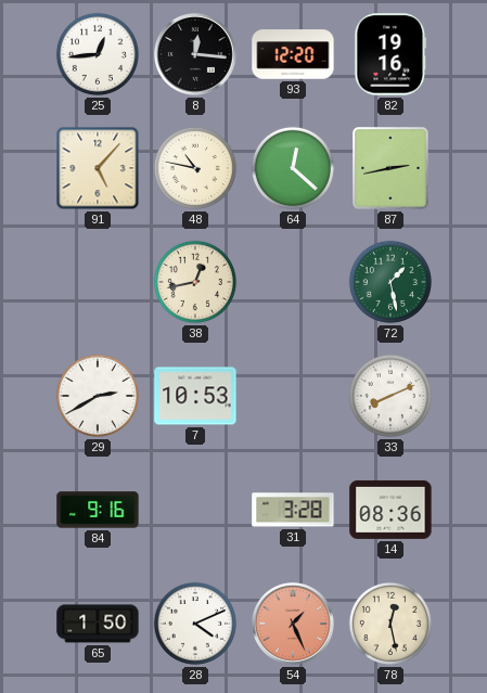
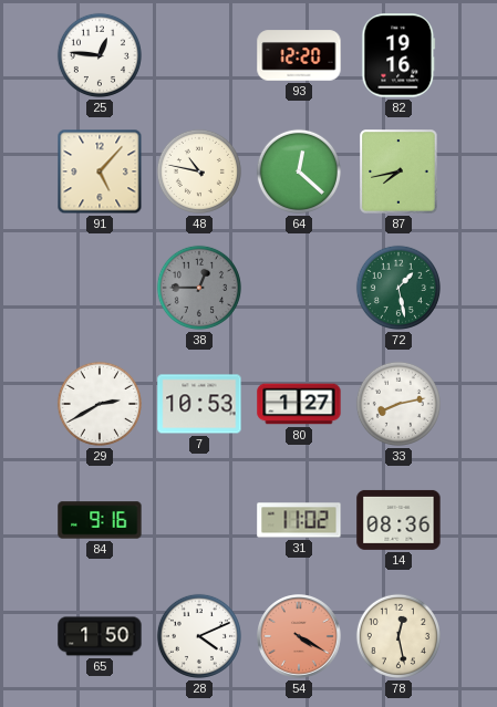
25: 12:44 -> 12:46 (100, 55)
8: 12:16 -> none (196, 55)
87: 2:43 -> 7:43 (398, 171)
38: 12:43 -> 12:45 (199, 288)
38 dial: cream -> grey (199, 288)
80: none -> 1:27 (299, 404)
33: 8:11 -> 8:13 (398, 404)
31: 3:28 -> 11:02 (299, 520)
54: 1:26 -> 4:20 (300, 637)
